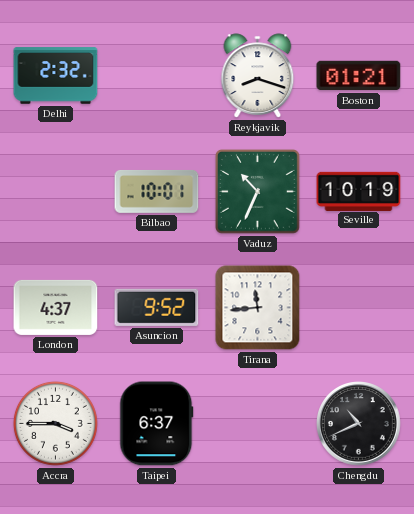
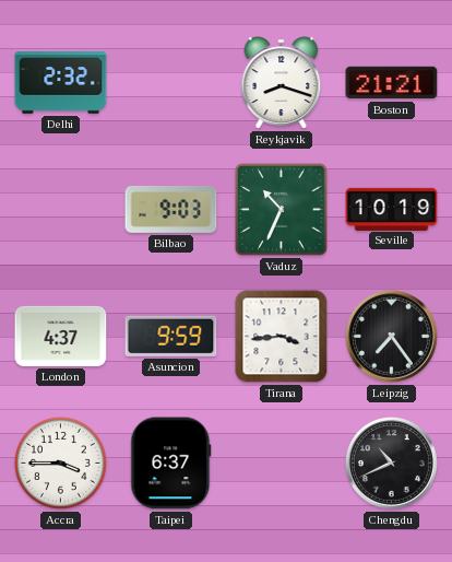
Boston: 01:21 -> 21:21 (392, 83)
Bilbao: 10:01 -> 9:03 (171, 209)
Asuncion: 9:52 -> 9:59 (171, 336)
Tirana: 11:44 -> 3:44 (282, 337)
Leipzig: none -> 7:24 (392, 337)
